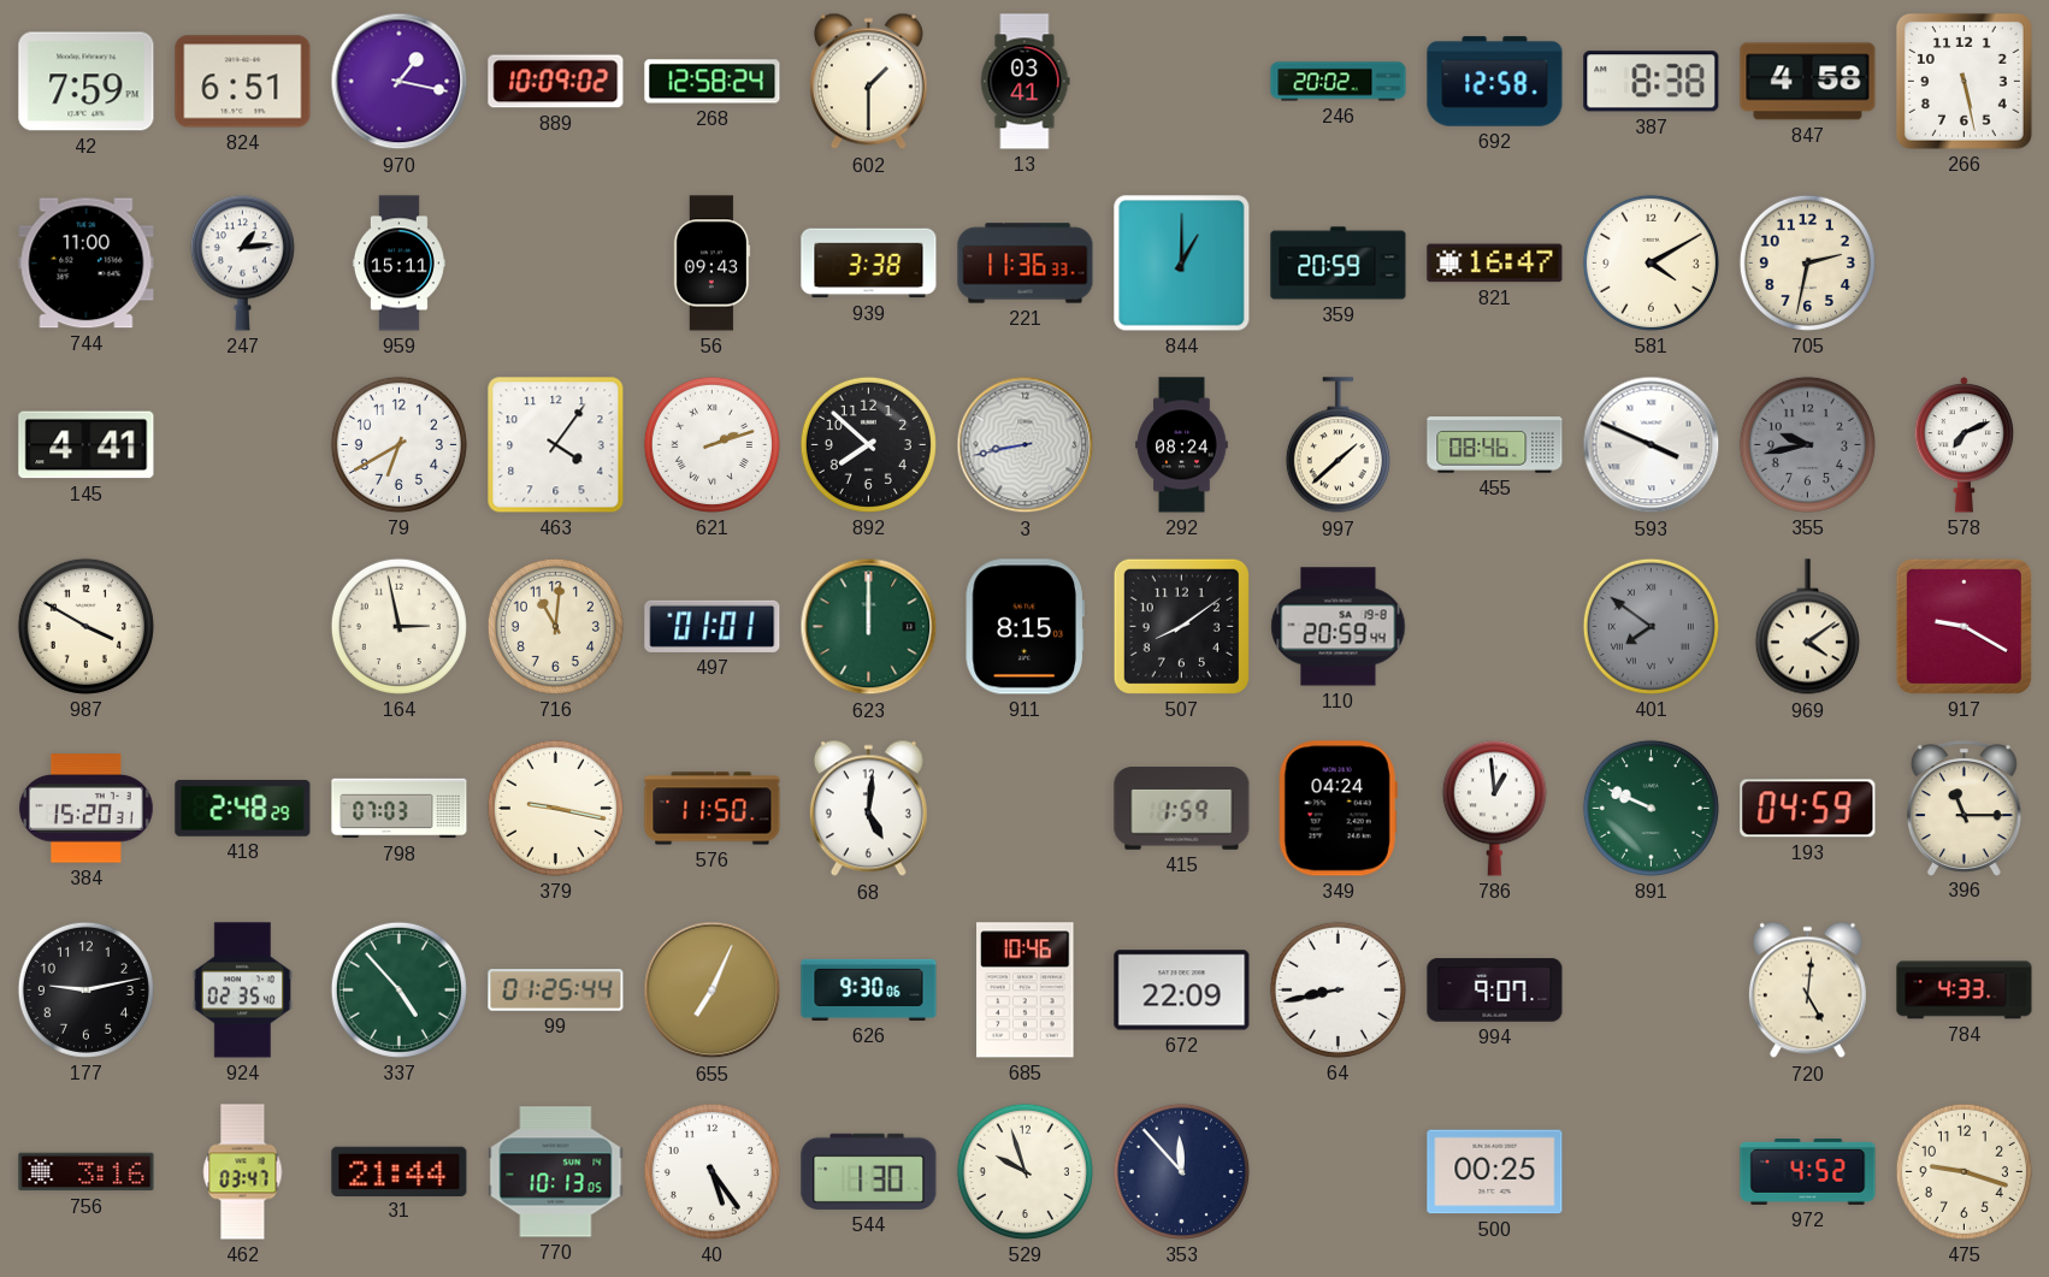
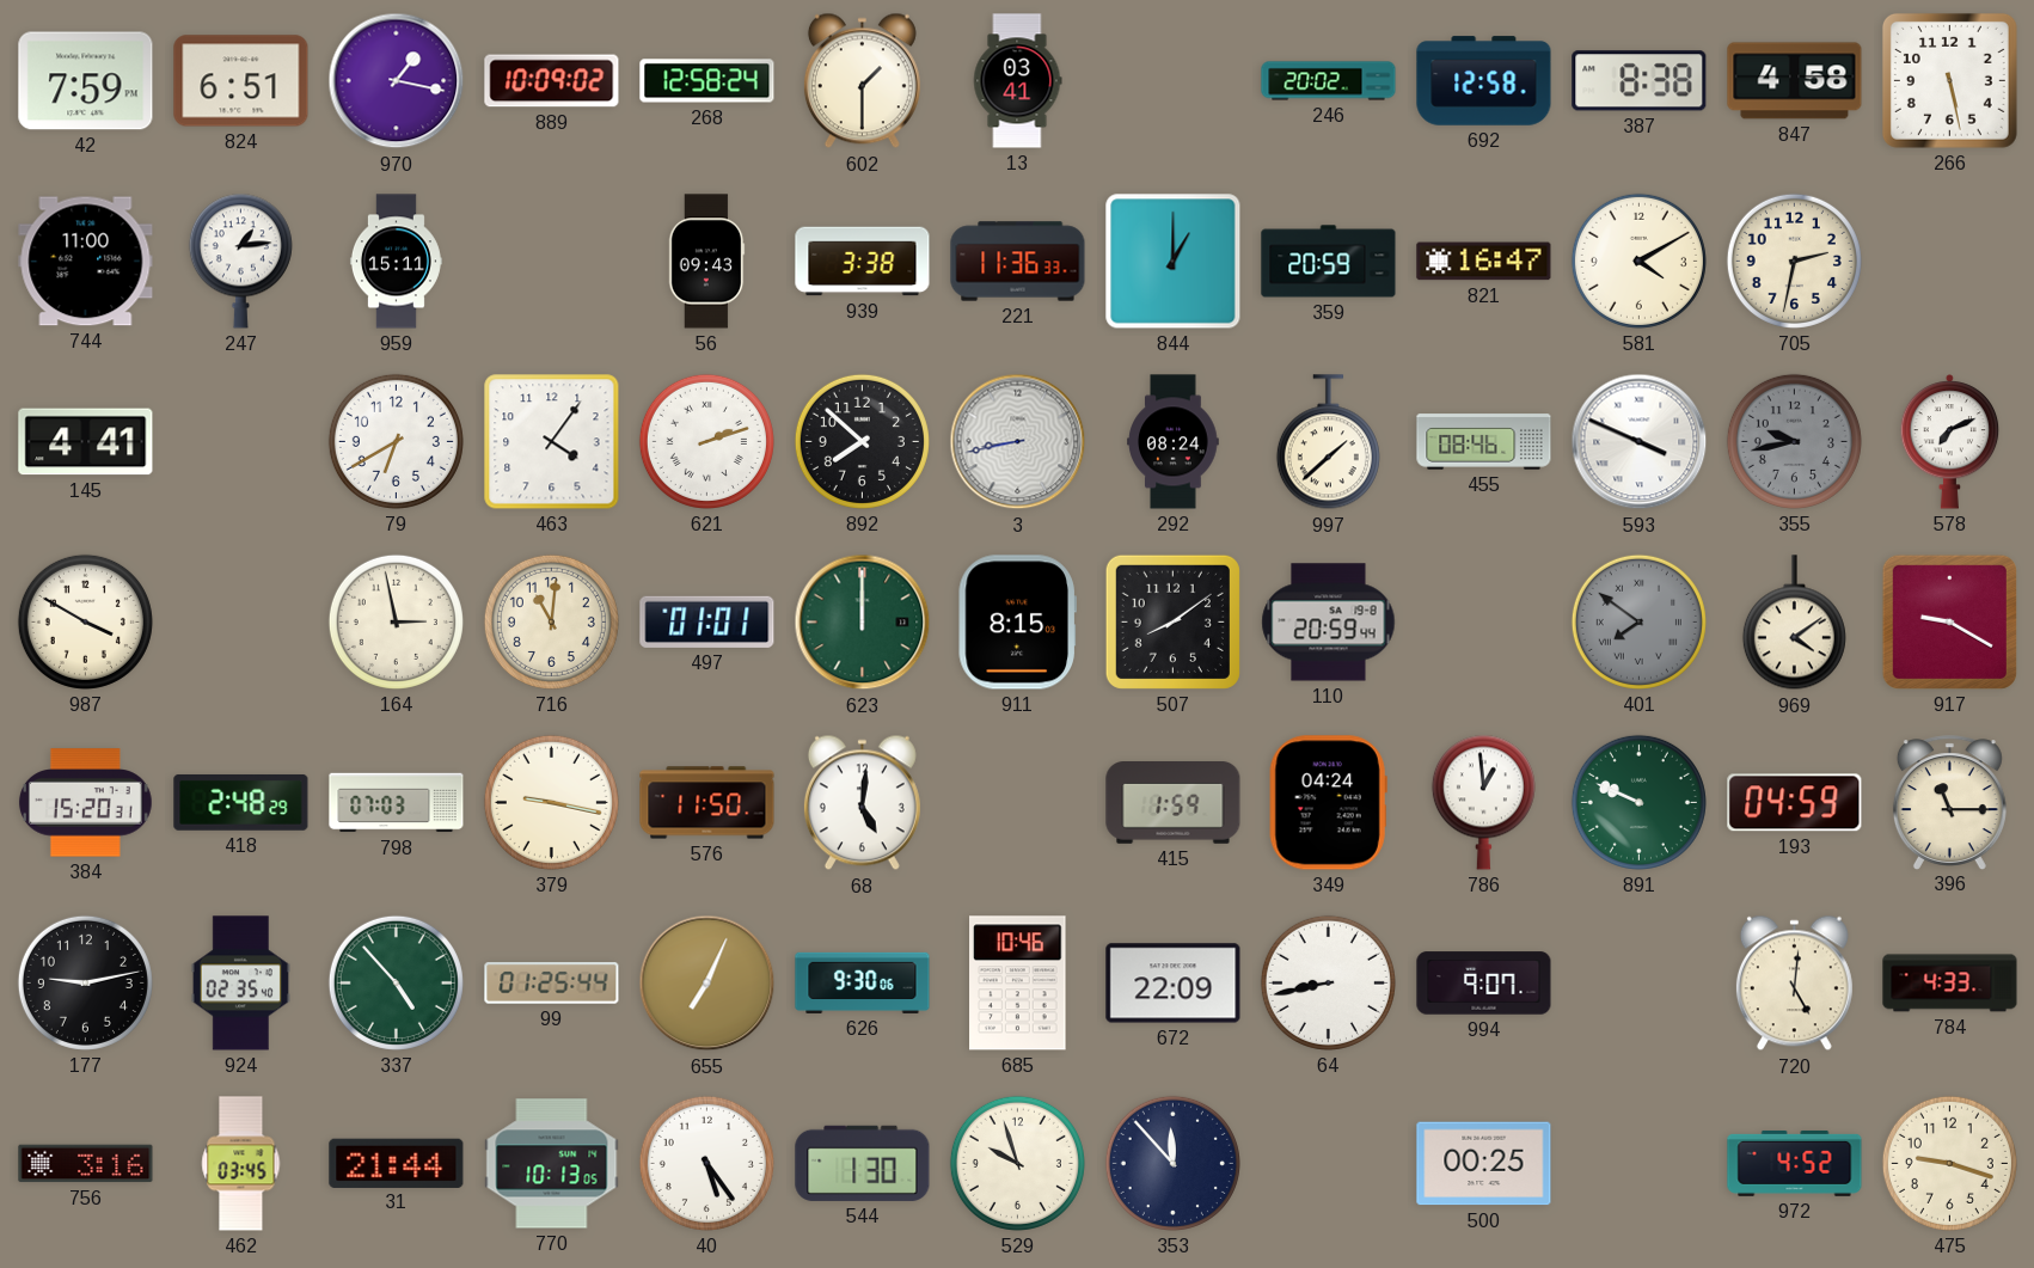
462: 03:47 -> 03:45 (241, 1164)
